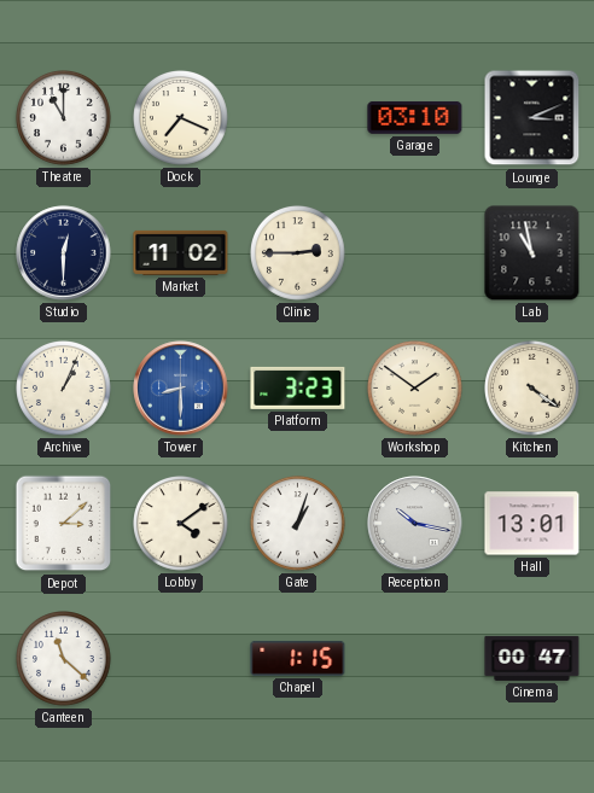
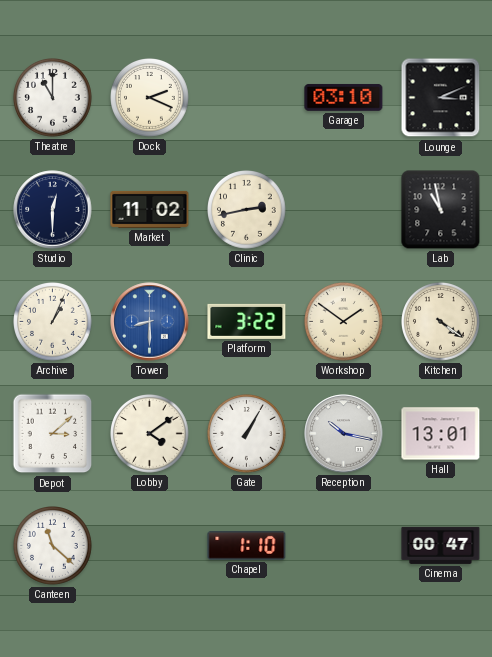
Dock: 7:19 -> 2:19 (150, 98)
Clinic: 2:45 -> 2:43 (247, 210)
Platform: 3:23 -> 3:22 (247, 321)
Gate: 1:03 -> 1:05 (247, 434)
Chapel: 1:15 -> 1:10 (247, 546)
